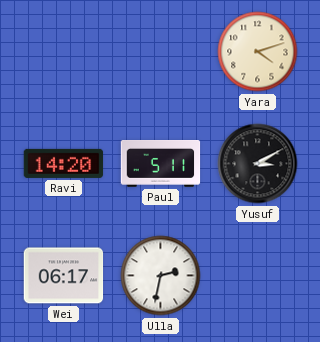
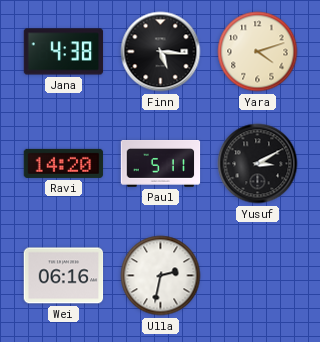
Jana: none -> 4:38 (64, 52)
Finn: none -> 5:16 (161, 52)
Wei: 06:17 -> 06:16 (64, 276)
